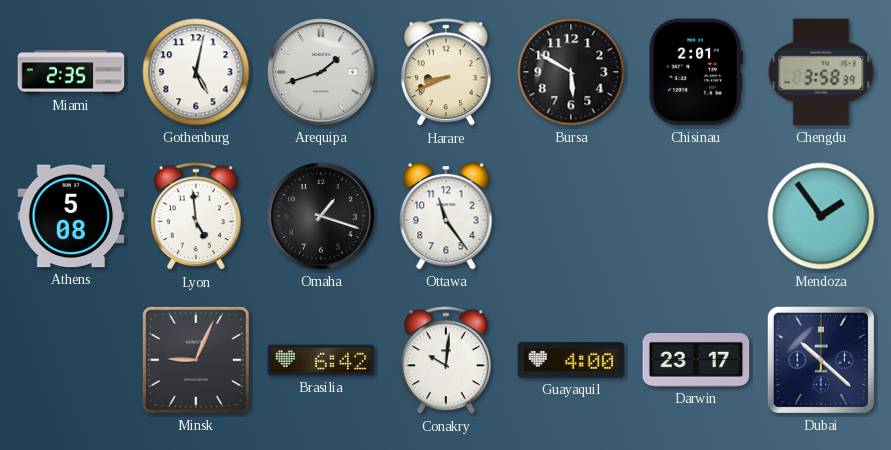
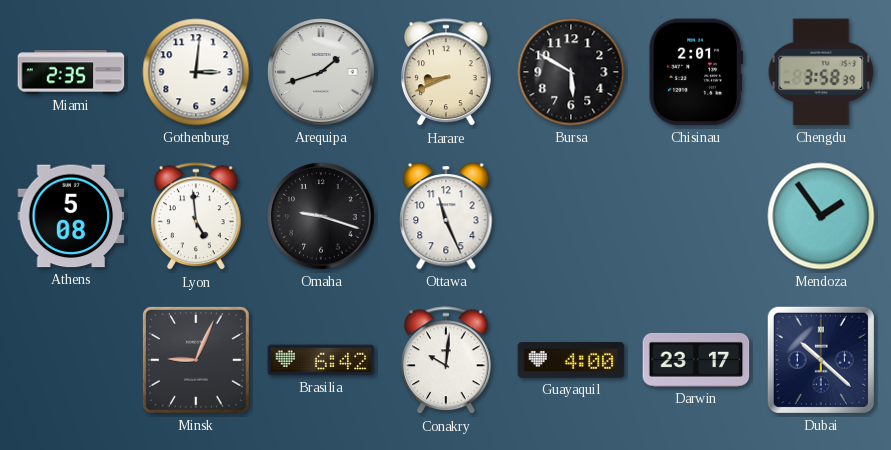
Gothenburg: 5:02 -> 3:01 (196, 72)
Omaha: 1:18 -> 9:18 (321, 216)
Ottawa: 11:24 -> 11:26 (446, 216)
